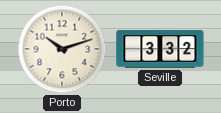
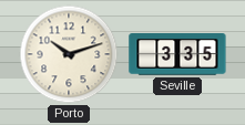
Seville: 3:32 -> 3:35 (177, 55)
